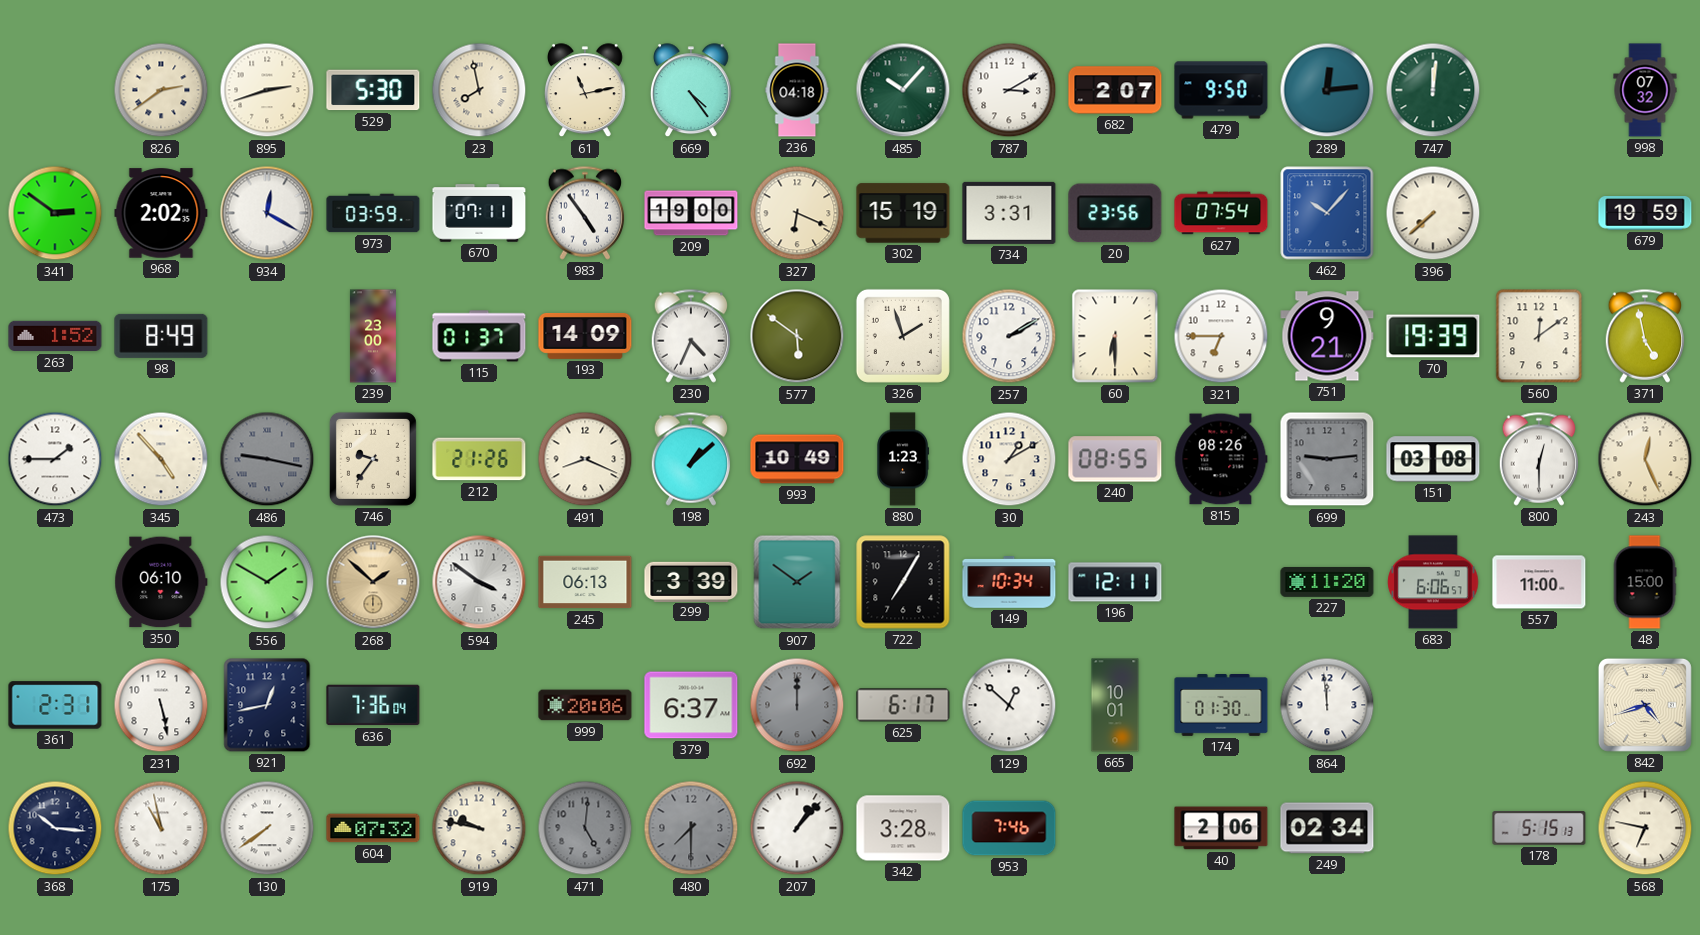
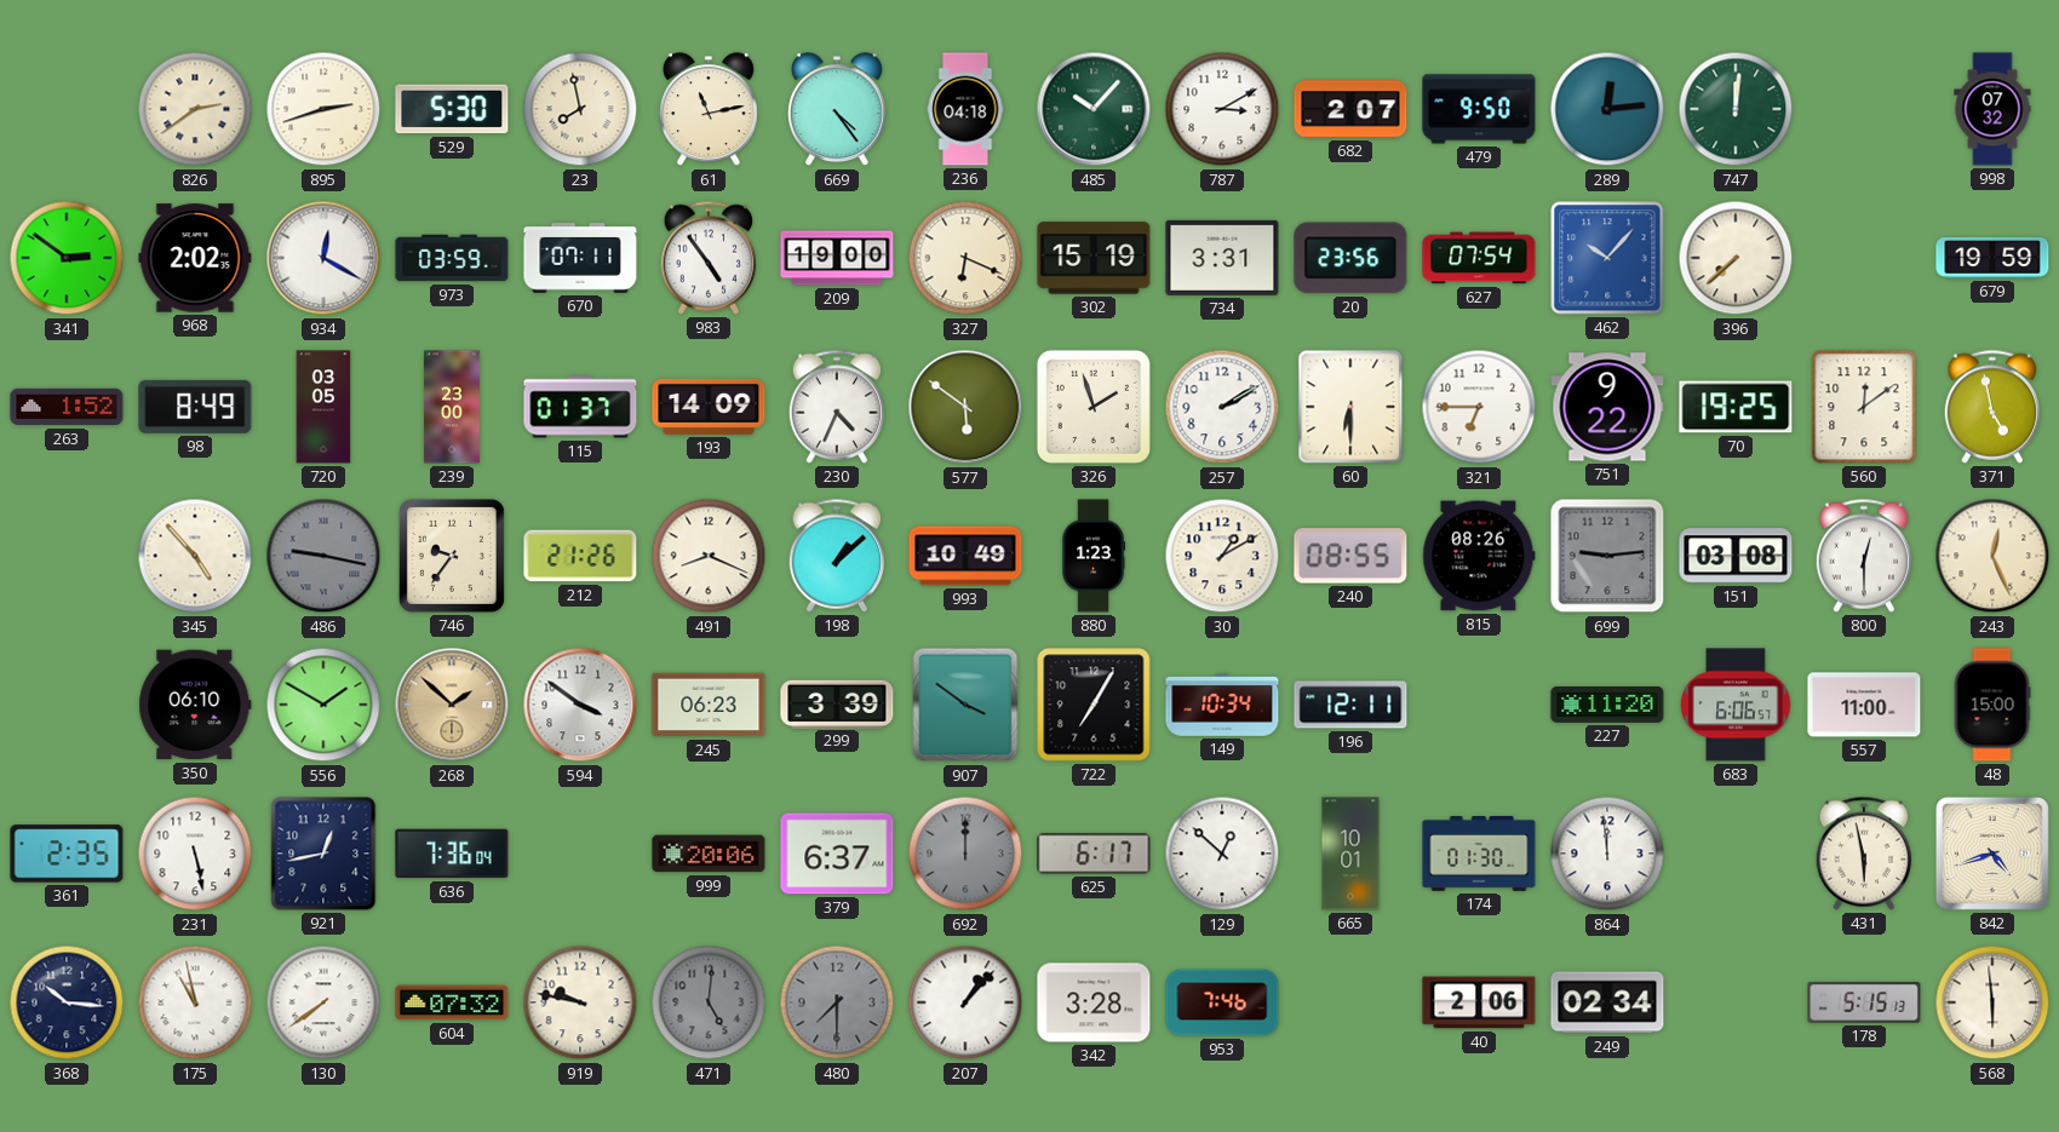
720: none -> 03:05 (323, 407)
751: 9:21 -> 9:22 (1607, 407)
70: 19:39 -> 19:25 (1736, 407)
473: 1:45 -> none (55, 459)
245: 06:13 -> 06:23 (709, 705)
907: 1:51 -> 3:51 (965, 705)
361: 2:31 -> 2:35 (67, 854)
431: none -> 5:58 (1864, 854)
568: 6:47 -> 5:59 (1992, 1002)
